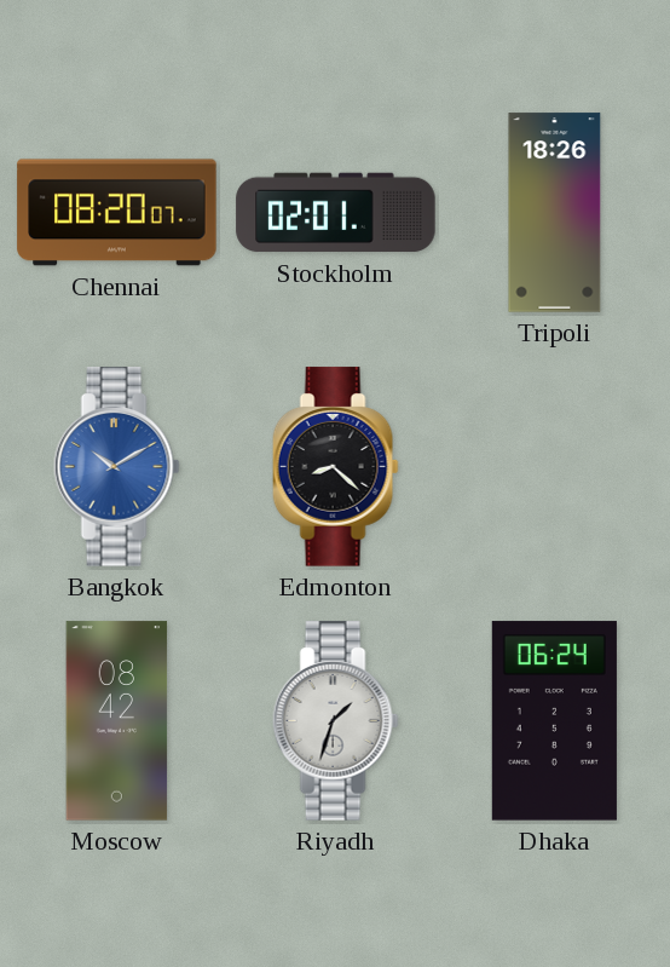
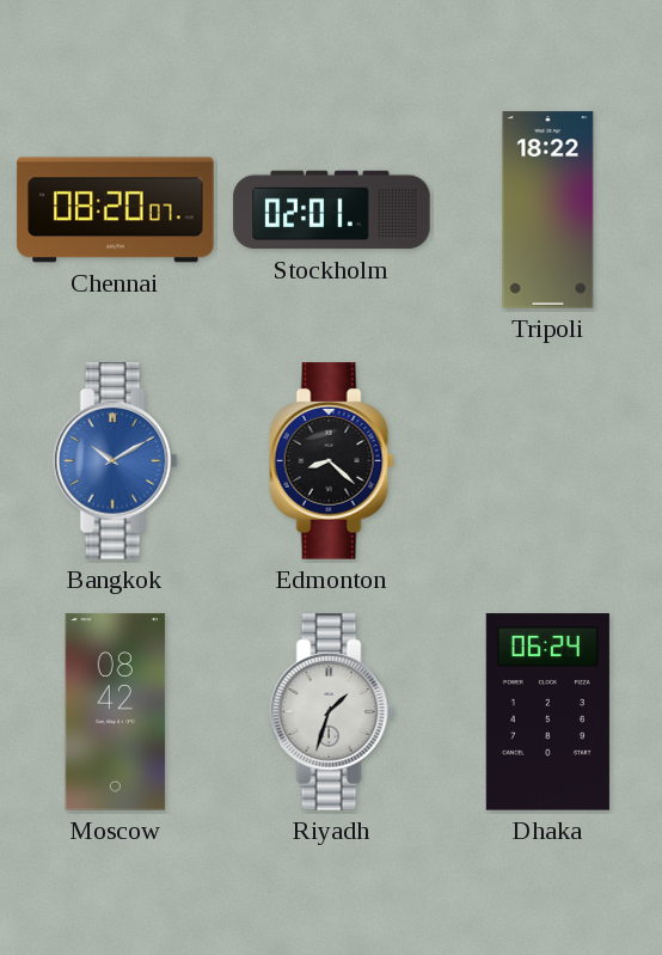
Tripoli: 18:26 -> 18:22 (548, 210)
